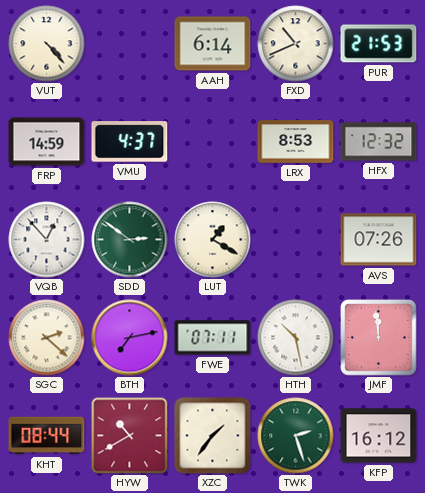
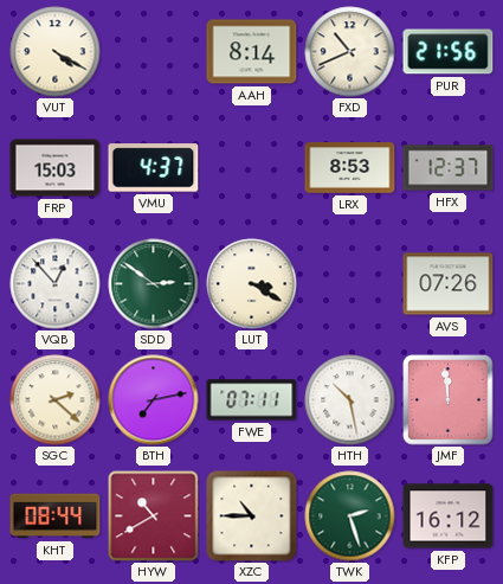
VUT: 4:23 -> 4:20 (56, 52)
AAH: 6:14 -> 8:14 (252, 52)
PUR: 21:53 -> 21:56 (449, 52)
FRP: 14:59 -> 15:03 (56, 168)
HFX: 12:32 -> 12:37 (449, 168)
LUT: 1:20 -> 3:20 (252, 284)
XZC: 1:36 -> 10:45 (252, 516)
